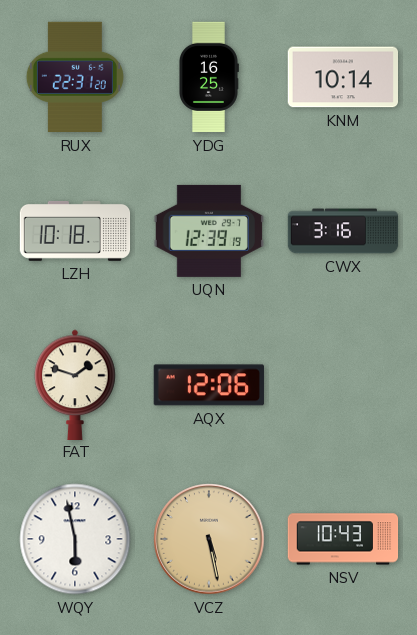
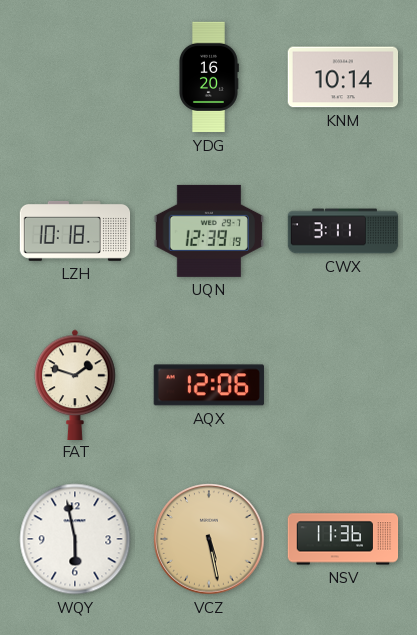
RUX: 22:31 -> none (75, 77)
YDG: 16:25 -> 16:20 (209, 77)
CWX: 3:16 -> 3:11 (343, 231)
NSV: 10:43 -> 11:36 (343, 539)
